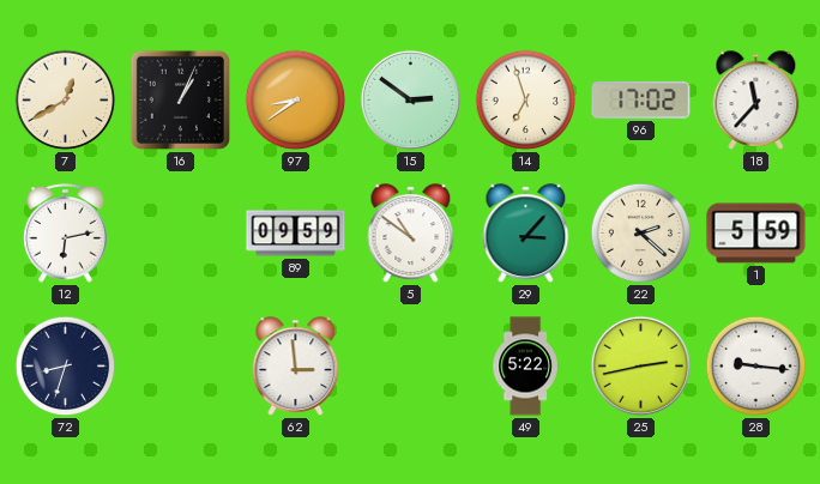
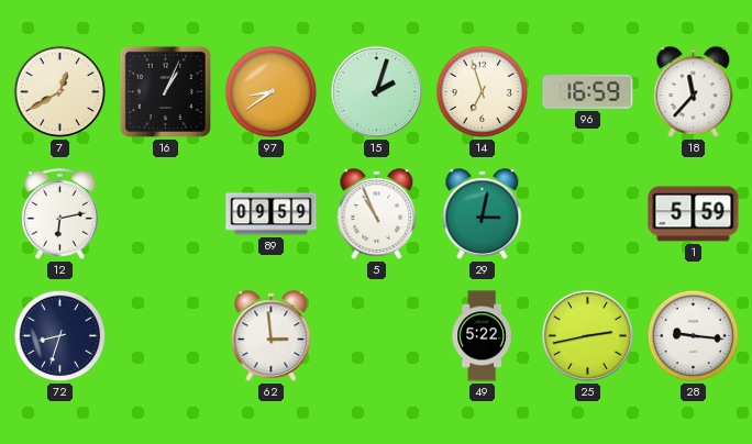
15: 2:51 -> 2:03 (376, 91)
96: 17:02 -> 16:59 (588, 91)
5: 10:51 -> 10:56 (377, 214)
29: 3:07 -> 3:02 (483, 214)
22: 2:22 -> none (641, 234)
